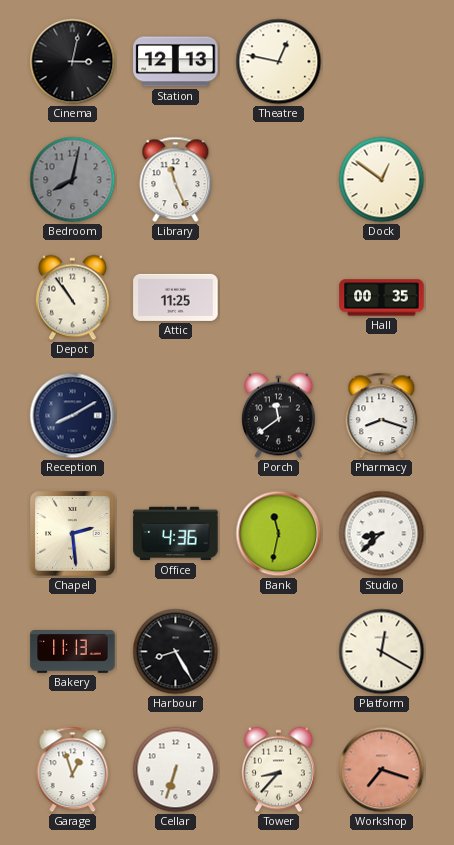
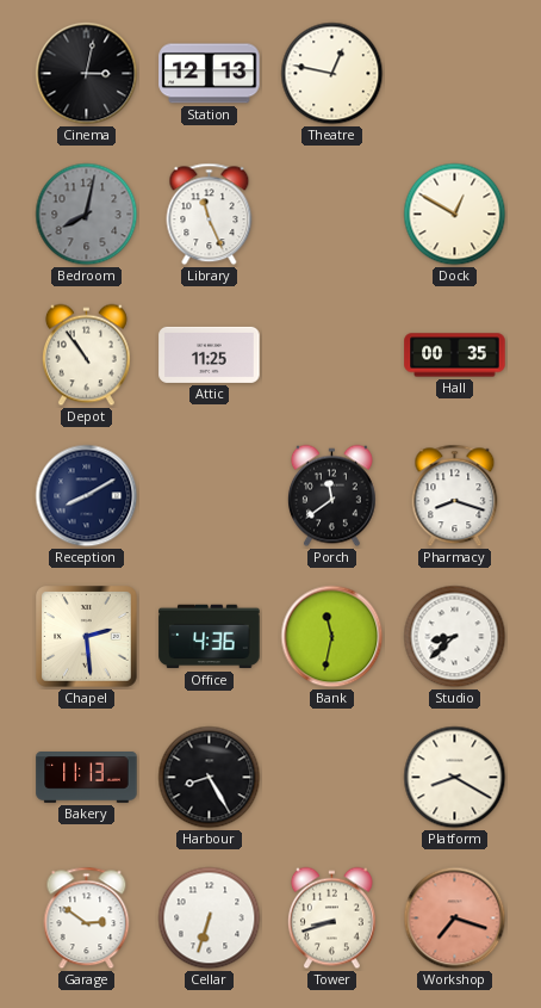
Dock: 12:51 -> 12:50 (455, 215)
Platform: 12:20 -> 8:20 (455, 778)
Garage: 12:57 -> 2:51 (87, 919)
Tower: 8:37 -> 8:42 (331, 919)
